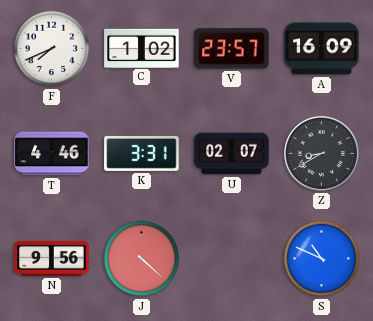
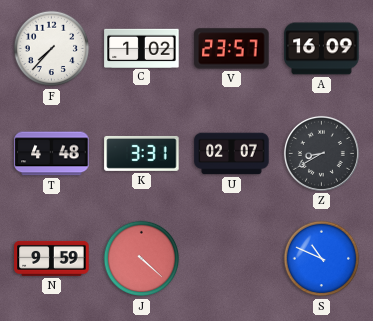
F: 7:41 -> 7:37 (52, 49)
T: 4:46 -> 4:48 (52, 154)
N: 9:56 -> 9:59 (52, 258)
